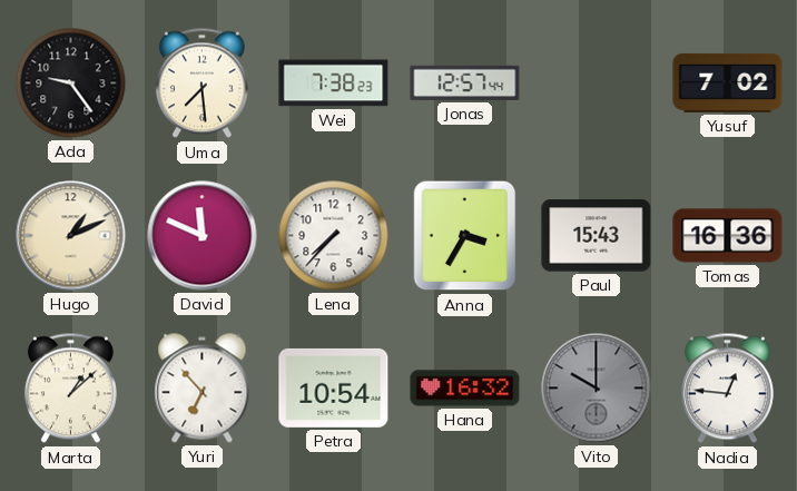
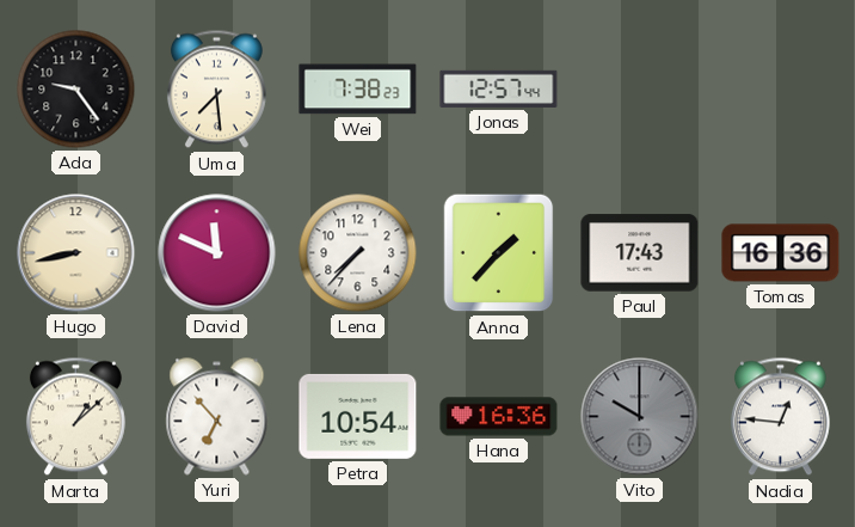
Yusuf: 7:02 -> none (728, 82)
Hugo: 1:11 -> 8:43 (76, 253)
Anna: 3:35 -> 1:37 (499, 253)
Paul: 15:43 -> 17:43 (640, 253)
Hana: 16:32 -> 16:36 (499, 417)
